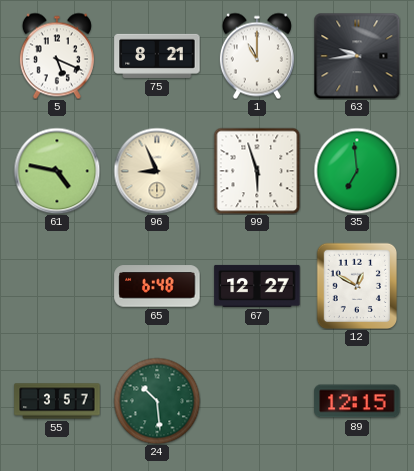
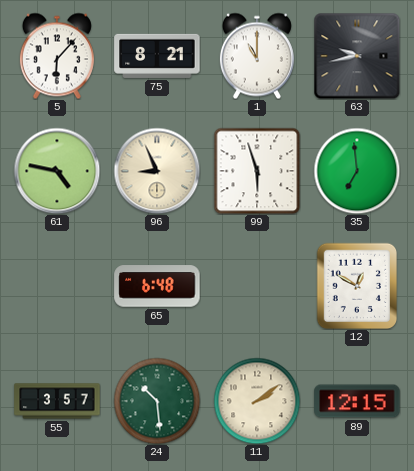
5: 5:19 -> 6:07 (57, 56)
63: 9:44 -> 9:43 (357, 56)
67: 12:27 -> none (257, 286)
11: none -> 2:09 (257, 401)
